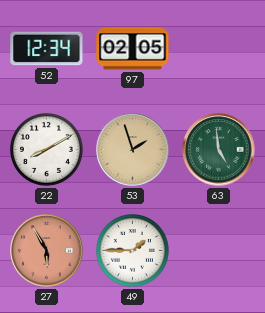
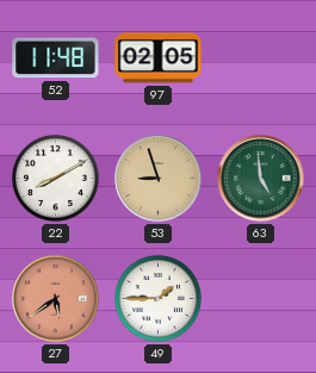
52: 12:34 -> 11:48 (56, 58)
53: 1:57 -> 8:57 (159, 179)
27: 5:55 -> 5:39 (56, 299)
